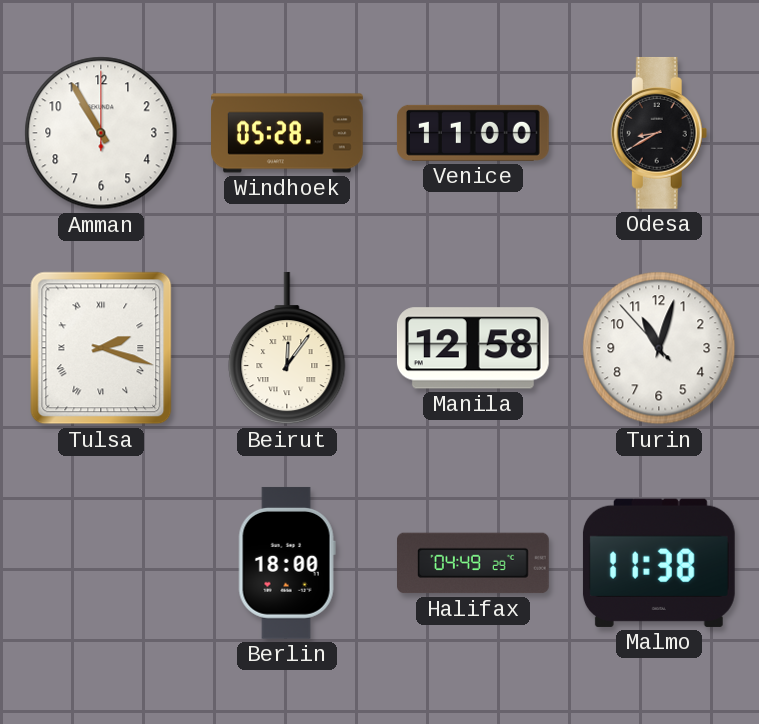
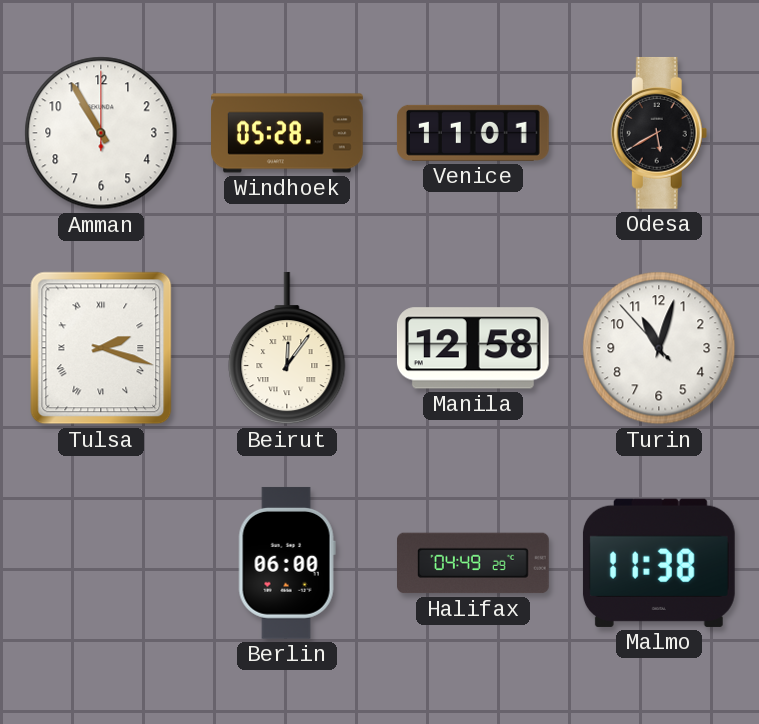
Venice: 11:00 -> 11:01 (473, 133)
Odesa: 8:40 -> 5:40 (659, 133)
Berlin: 18:00 -> 06:00 (287, 563)
